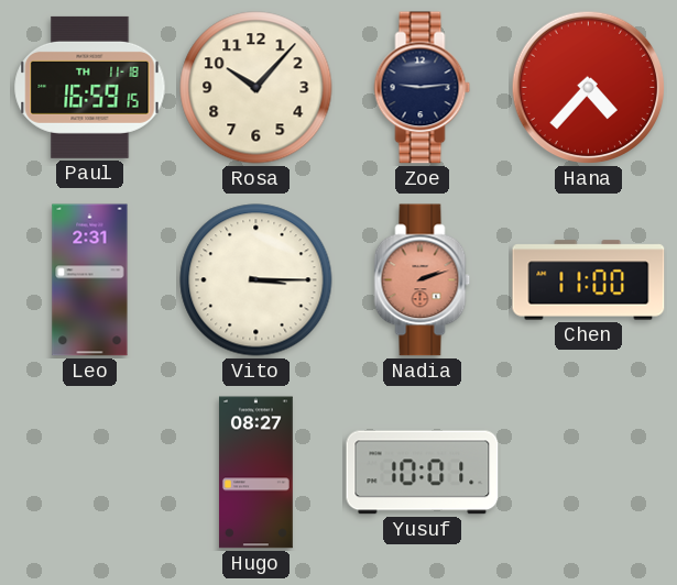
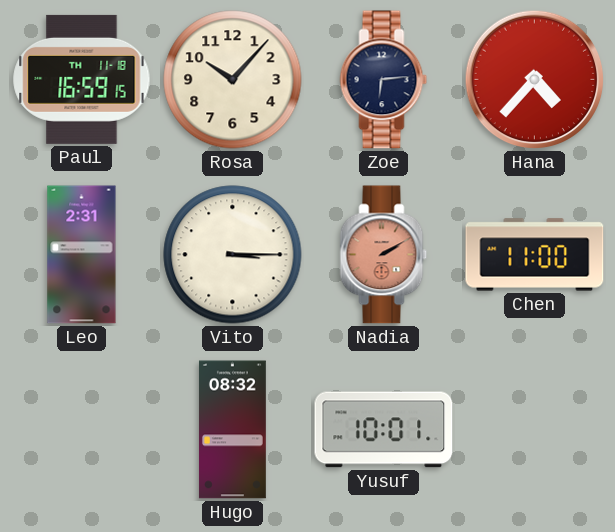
Zoe: 9:14 -> 6:14 (384, 80)
Nadia: 2:12 -> 2:10 (384, 255)
Hugo: 08:27 -> 08:32 (232, 430)
